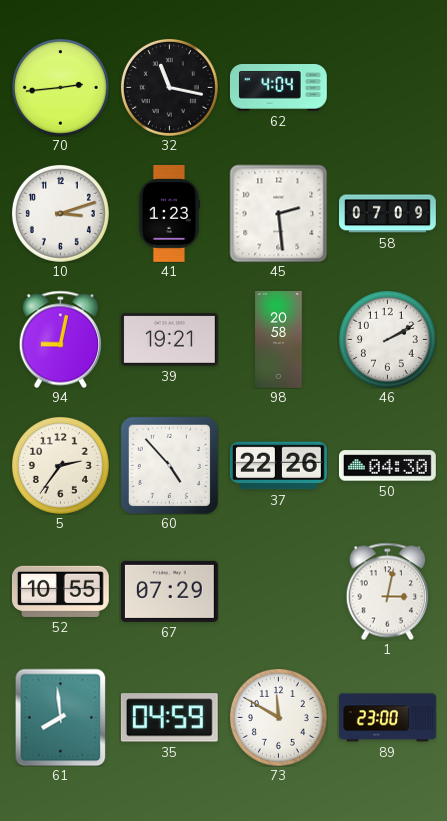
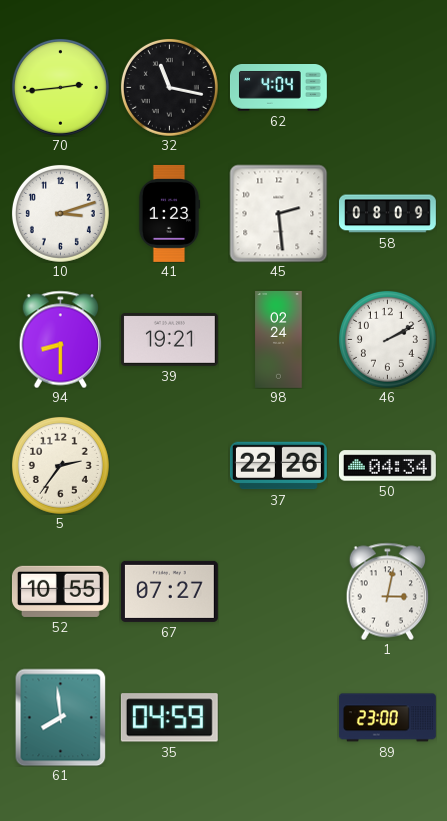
58: 07:09 -> 08:09 (388, 214)
94: 9:02 -> 8:30 (60, 339)
98: 20:58 -> 02:24 (279, 340)
60: 4:53 -> none (169, 465)
50: 04:30 -> 04:34 (387, 466)
67: 07:29 -> 07:27 (169, 591)
73: 11:50 -> none (278, 717)
